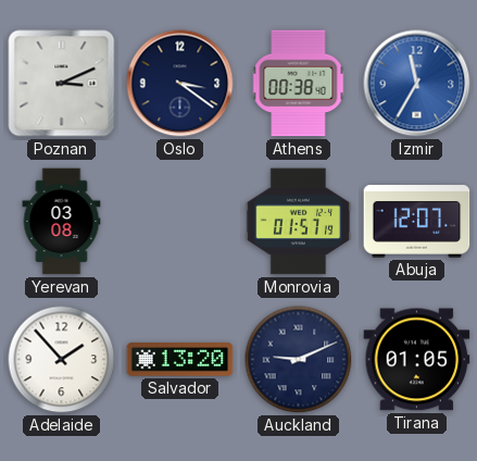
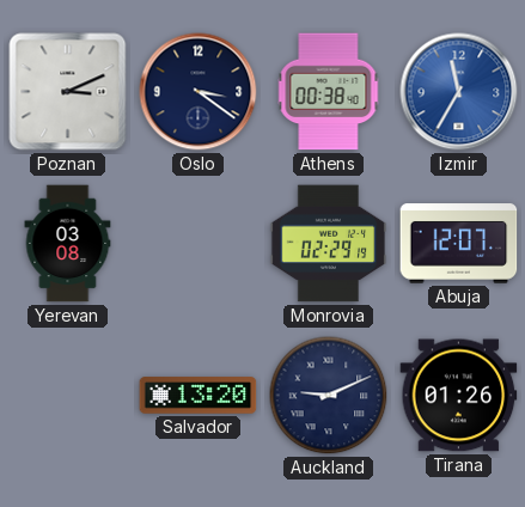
Monrovia: 01:57 -> 02:29 (329, 244)
Adelaide: 1:53 -> none (62, 360)
Tirana: 01:05 -> 01:26 (459, 396)
